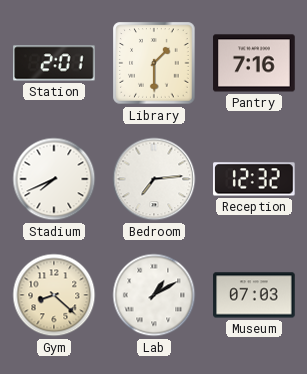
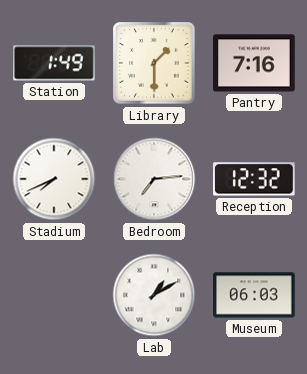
Station: 2:01 -> 1:49 (54, 63)
Gym: 8:22 -> none (54, 295)
Museum: 07:03 -> 06:03 (254, 295)
